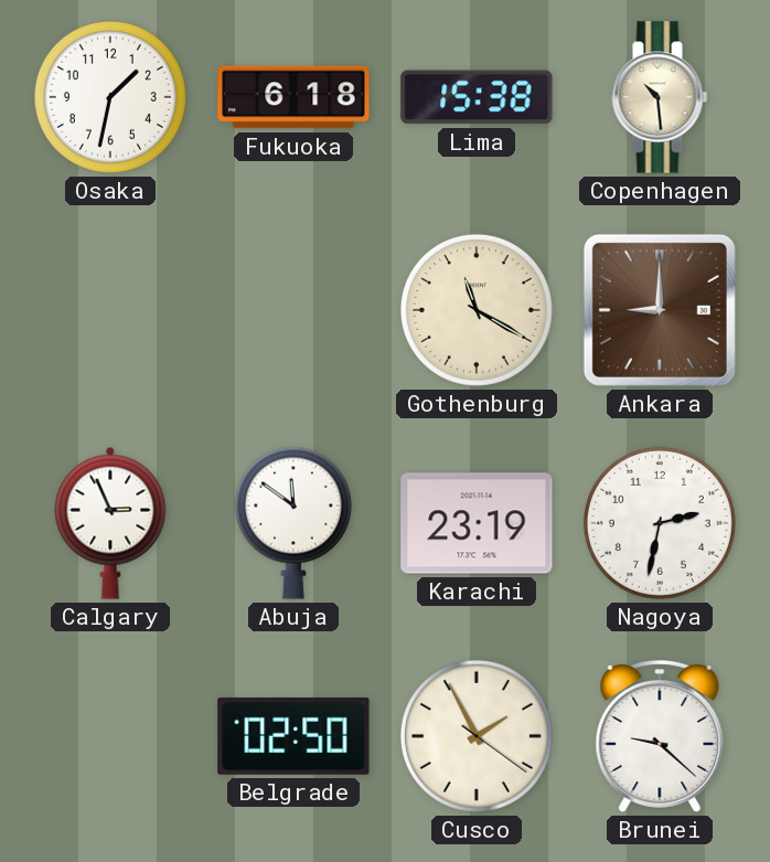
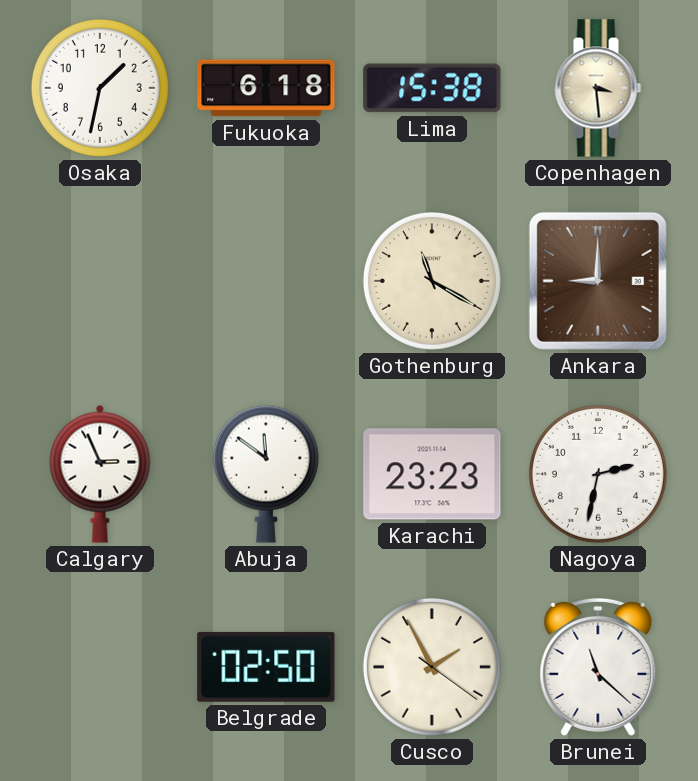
Copenhagen: 10:29 -> 3:29 (598, 88)
Karachi: 23:19 -> 23:23 (432, 474)
Brunei: 9:22 -> 11:22 (598, 667)
